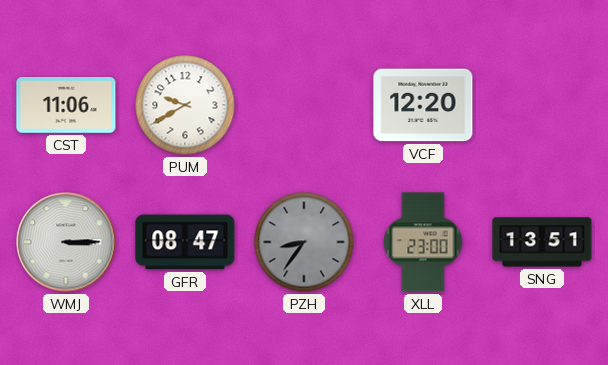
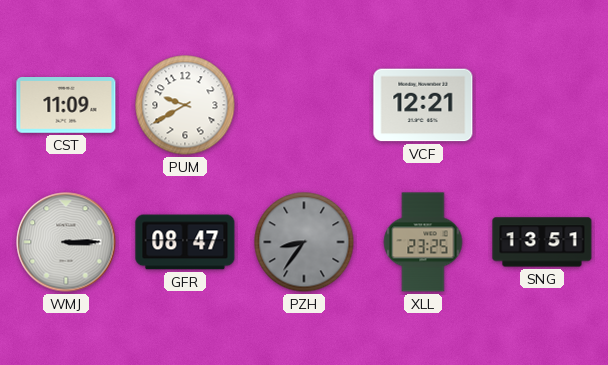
CST: 11:06 -> 11:09 (66, 106)
VCF: 12:20 -> 12:21 (423, 105)
XLL: 23:00 -> 23:25 (423, 242)
